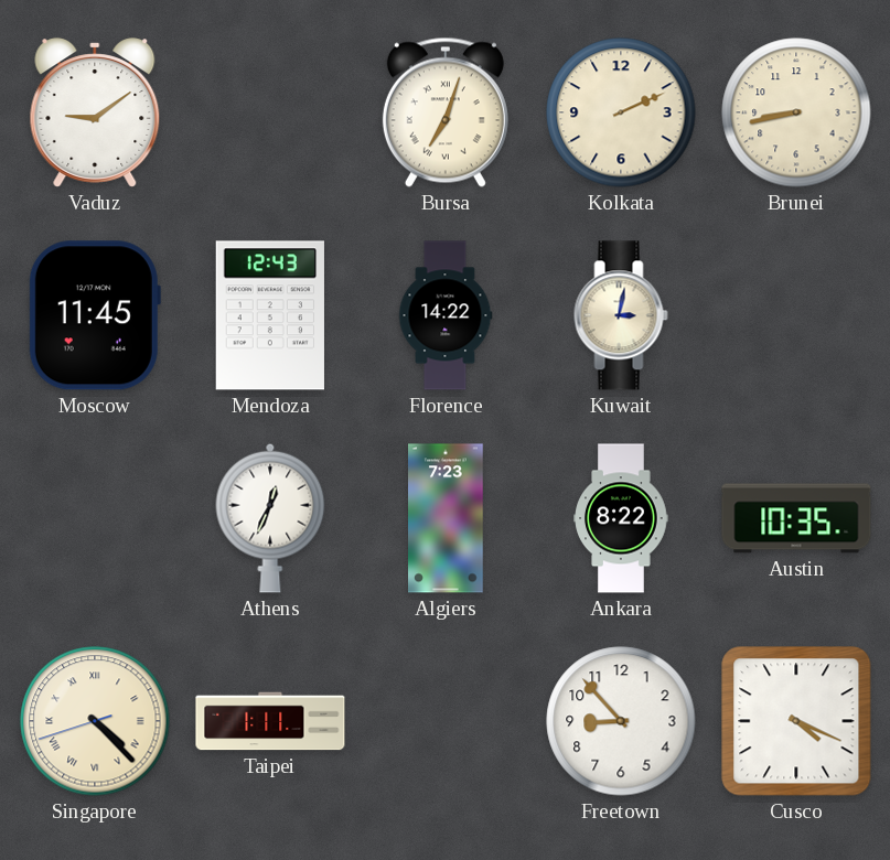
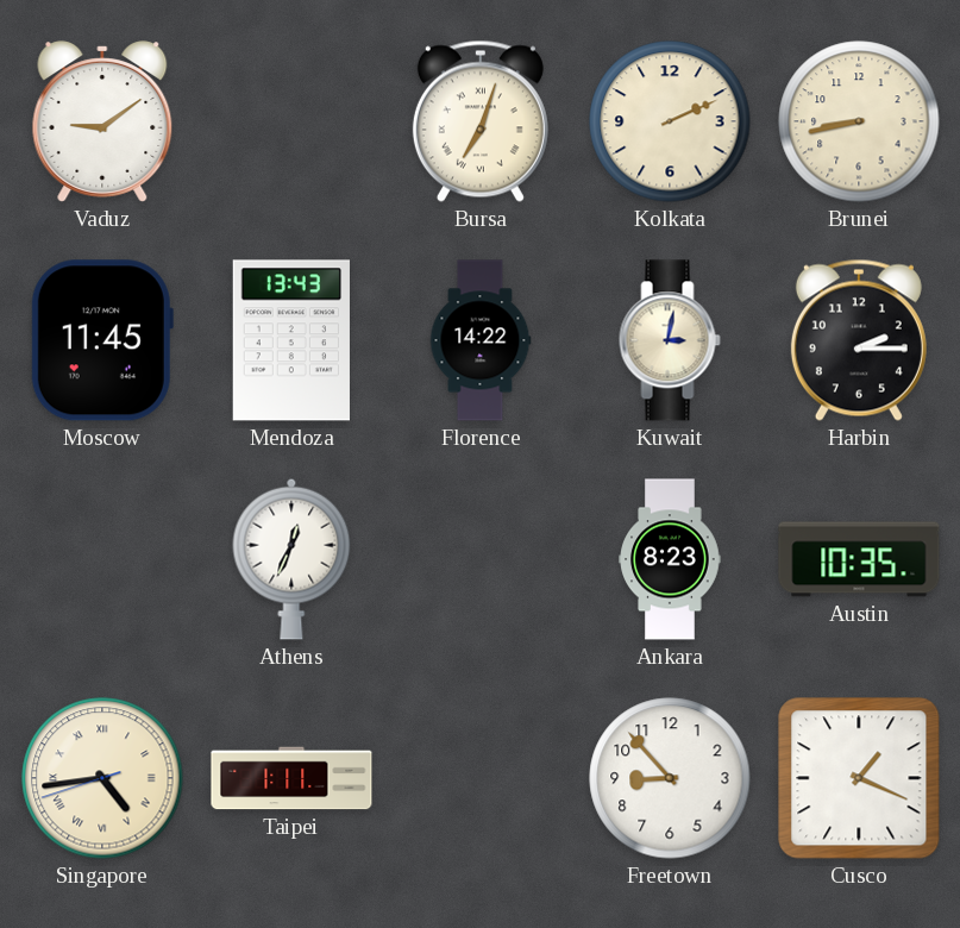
Mendoza: 12:43 -> 13:43 (290, 340)
Harbin: none -> 2:15 (859, 340)
Algiers: 7:23 -> none (447, 518)
Ankara: 8:22 -> 8:23 (670, 559)
Singapore: 4:22 -> 4:43 (102, 778)
Cusco: 4:19 -> 1:19 (859, 778)
